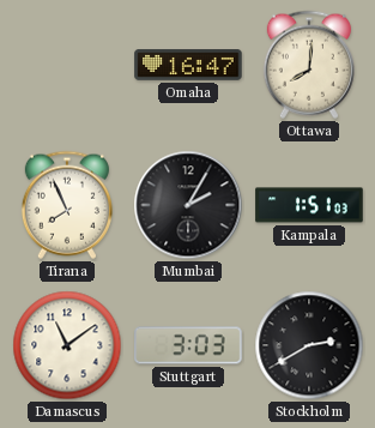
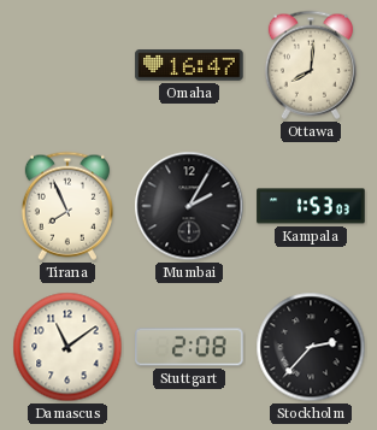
Kampala: 1:51 -> 1:53 (311, 206)
Stuttgart: 3:03 -> 2:08 (189, 347)
Stockholm: 2:40 -> 2:37 (311, 347)
